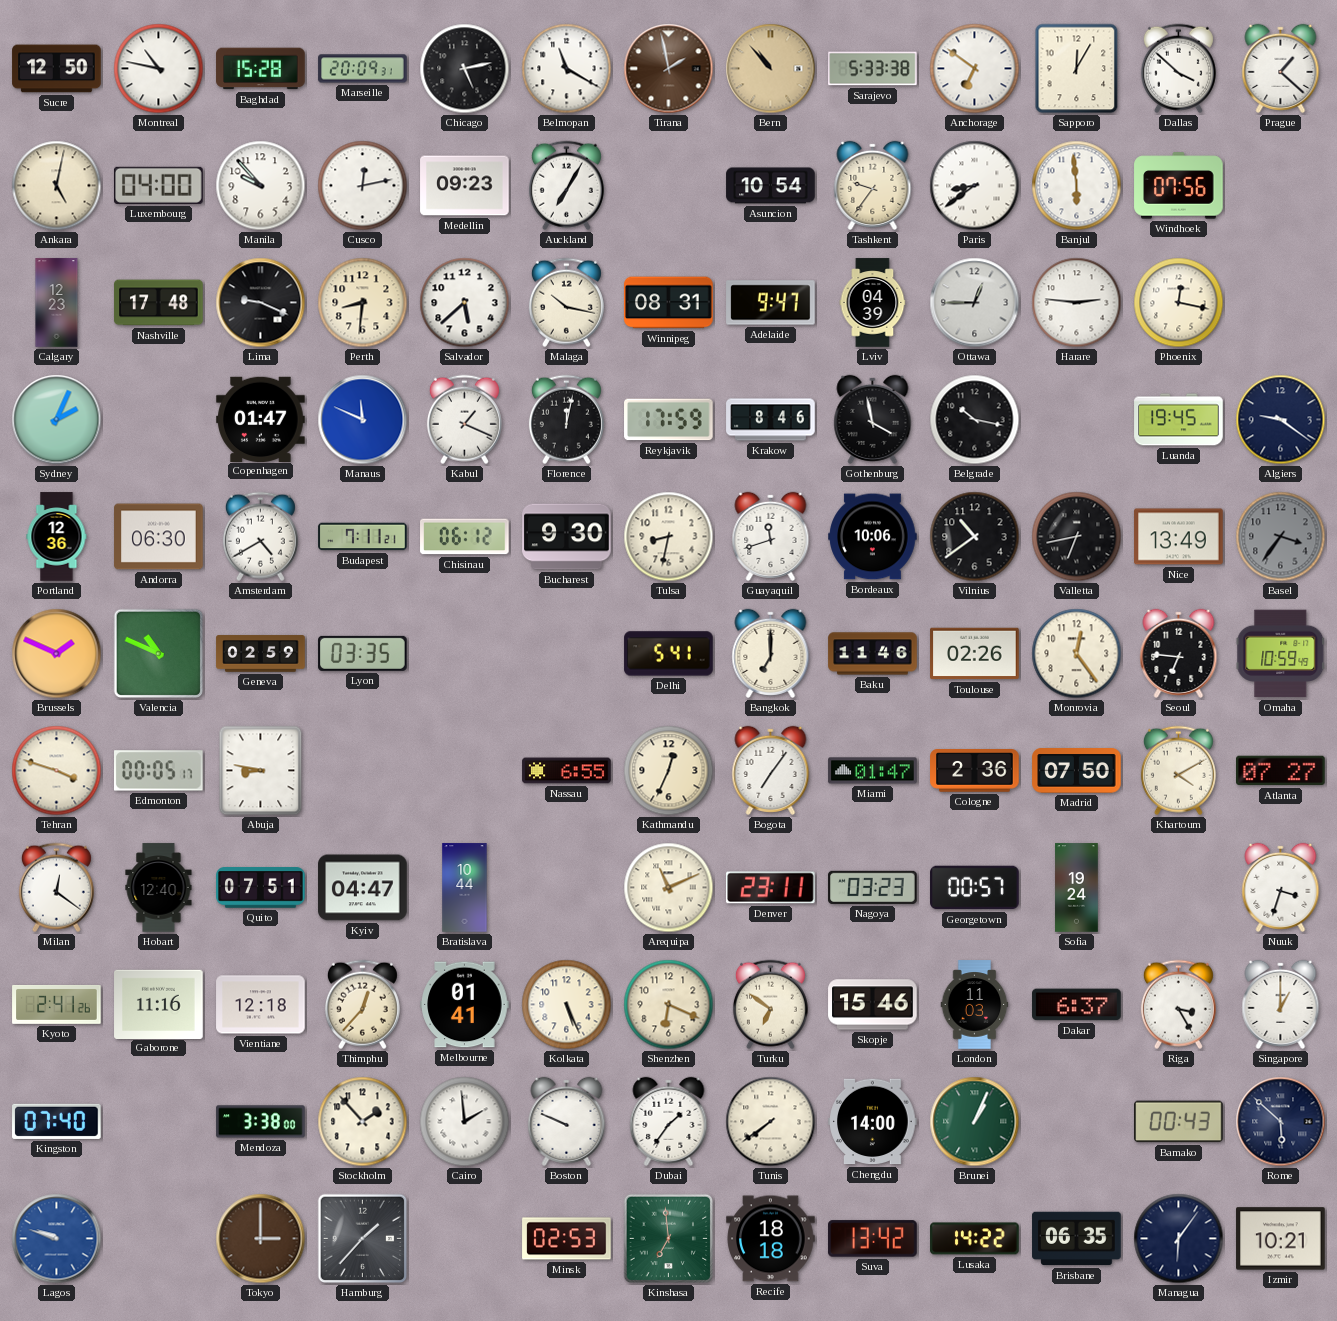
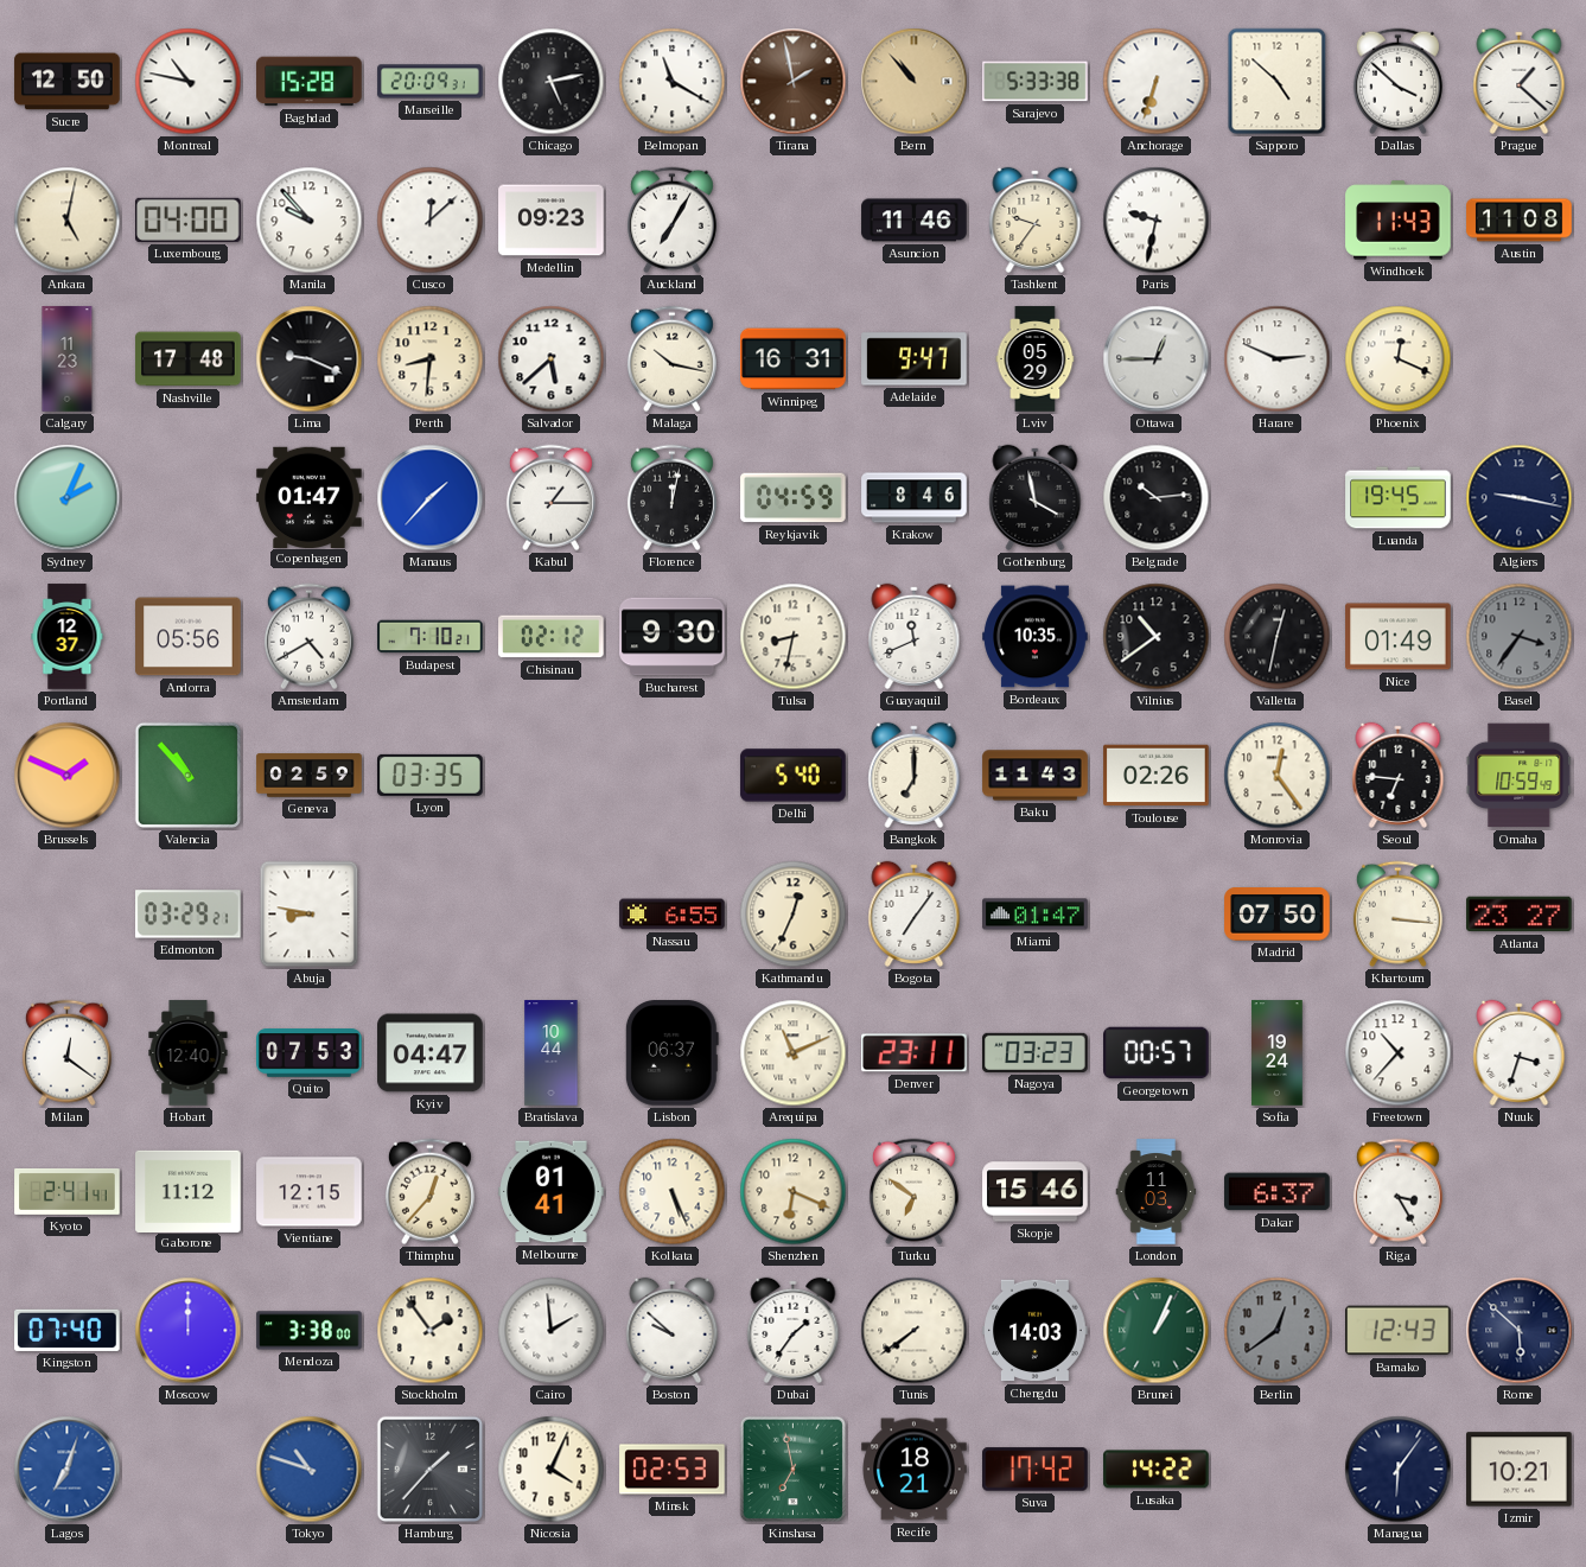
Anchorage: 6:51 -> 6:33 (1157, 82)
Sapporo: 12:05 -> 4:52 (1278, 82)
Cusco: 12:13 -> 12:08 (431, 221)
Asuncion: 10:54 -> 11:46 (915, 221)
Paris: 8:39 -> 9:32 (1157, 221)
Banjul: 5:59 -> none (1077, 186)
Windhoek: 07:56 -> 11:43 (1399, 221)
Austin: none -> 11:08 (1520, 221)
Calgary: 12:23 -> 11:23 (68, 359)
Winnipeg: 08:31 -> 16:31 (794, 359)
Lviv: 04:39 -> 05:29 (1036, 359)
Harare: 2:46 -> 2:49 (1278, 359)
Phoenix: 12:17 -> 12:19 (1399, 359)
Manaus: 11:49 -> 1:37 (431, 498)
Kabul: 1:19 -> 1:15 (550, 498)
Reykjavik: 17:59 -> 04:59 (794, 498)
Belgrade: 10:17 -> 10:14 (1157, 498)
Algiers: 9:21 -> 9:17 (1520, 498)
Portland: 12:36 -> 12:37 (68, 637)
Andorra: 06:30 -> 05:56 (189, 637)
Budapest: 7:11 -> 7:10 (431, 637)
Chisinau: 06:12 -> 02:12 (552, 637)
Guayaquil: 11:42 -> 11:41 (915, 636)
Bordeaux: 10:06 -> 10:35 (1036, 637)
Valletta: 6:43 -> 12:32 (1278, 637)
Nice: 13:49 -> 01:49 (1399, 637)
Valencia: 10:49 -> 10:53 (189, 776)
Delhi: 5:41 -> 5:40 (794, 776)
Baku: 11:46 -> 11:43 (1036, 776)
Tehran: 3:48 -> none (57, 771)
Edmonton: 00:05 -> 03:29 (189, 915)
Cologne: 2:36 -> none (975, 771)
Khartoum: 4:10 -> 3:16 (1397, 915)
Atlanta: 07:27 -> 23:27 (1520, 915)
Quito: 07:51 -> 07:53 (310, 1053)
Lisbon: none -> 06:37 (671, 1053)
Freetown: none -> 10:37 (1399, 1053)
Kyoto: 2:41:26 -> 2:41:41 (68, 1191)
Gaborone: 11:16 -> 11:12 (189, 1191)
Vientiane: 12:18 -> 12:15 (310, 1192)
Singapore: 1:00 -> none (1281, 1004)
Moscow: none -> 12:00 (189, 1331)
Stockholm: 1:53 -> 1:54 (431, 1331)
Boston: 9:49 -> 9:52 (673, 1330)
Chengdu: 14:00 -> 14:03 (1036, 1331)
Berlin: none -> 12:39 (1278, 1331)
Bamako: 00:43 -> 12:43 (1399, 1331)
Lagos: 9:48 -> 7:03 (68, 1470)
Tokyo: 3:00 -> 10:48 (310, 1470)
Tokyo dial: brown -> blue (310, 1470)
Nicosia: none -> 4:04 (552, 1470)
Kinshasa: 6:59 -> 6:58 (794, 1470)
Recife: 18:18 -> 18:21 (915, 1470)
Suva: 13:42 -> 17:42 (1036, 1470)
Brisbane: 06:35 -> none (1077, 1239)
